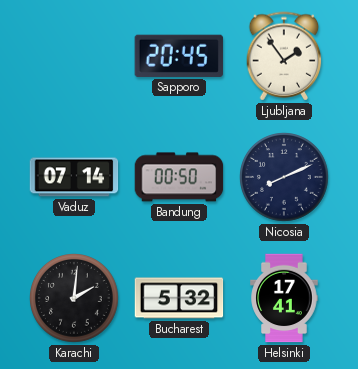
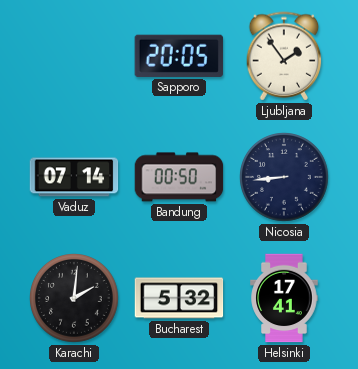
Sapporo: 20:45 -> 20:05 (178, 56)
Nicosia: 8:11 -> 8:44 (285, 178)
